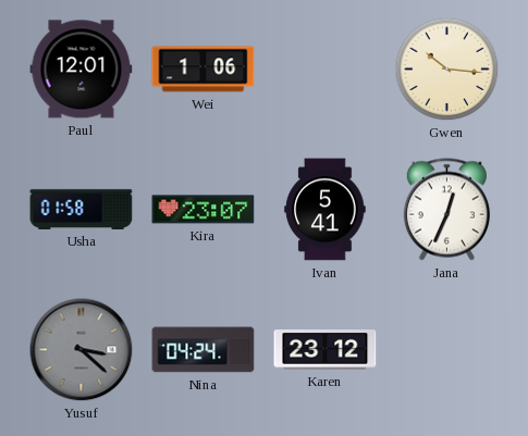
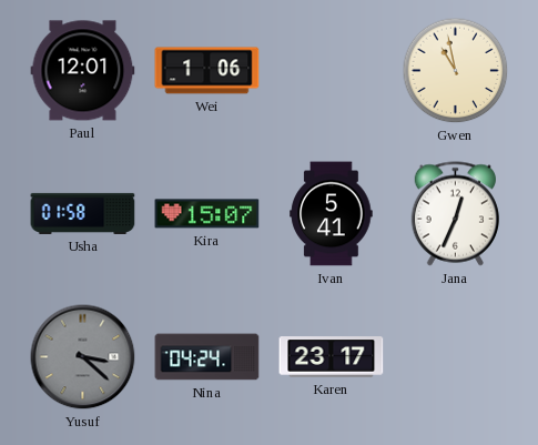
Gwen: 10:16 -> 10:58 (456, 71)
Kira: 23:07 -> 15:07 (207, 214)
Karen: 23:12 -> 23:17 (332, 357)
